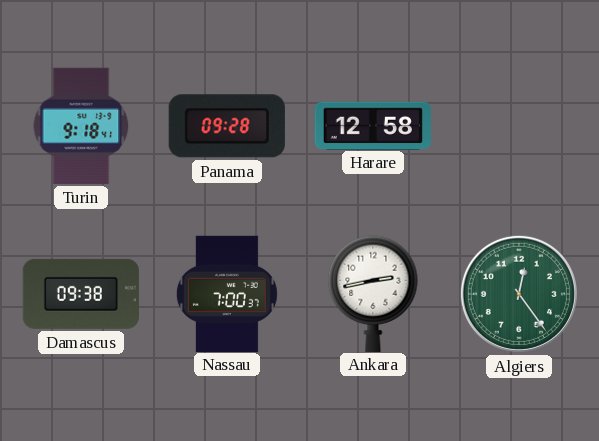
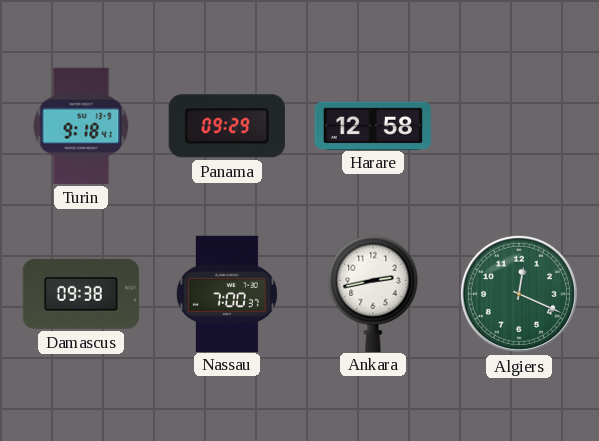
Panama: 09:28 -> 09:29 (227, 126)
Algiers: 12:24 -> 12:19 (519, 294)
